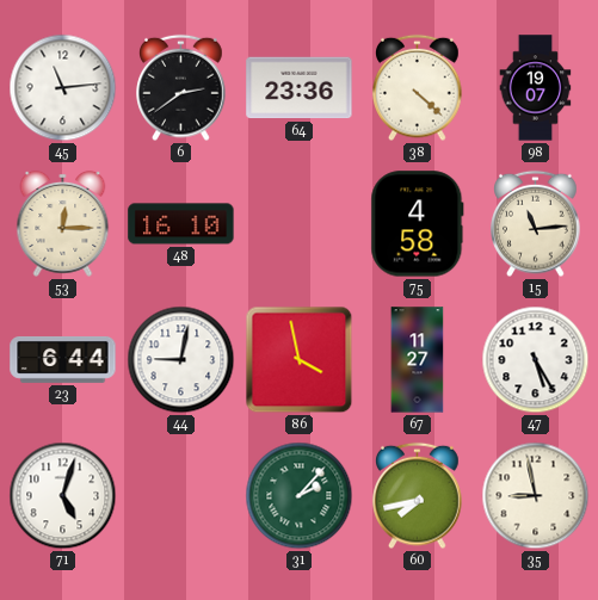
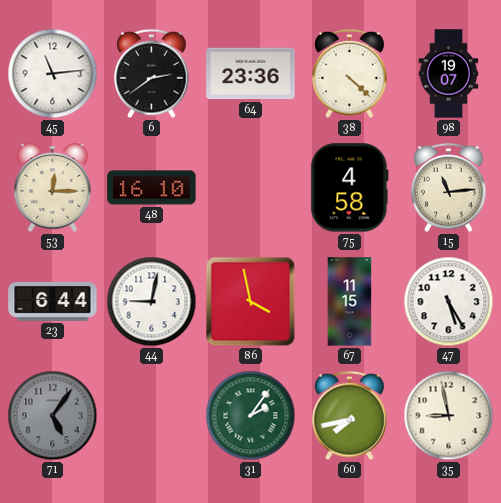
67: 11:27 -> 11:15 (350, 302)
71: 5:03 -> 5:06 (53, 416)
71 dial: white -> grey (53, 416)
31: 2:07 -> 2:06 (251, 416)
